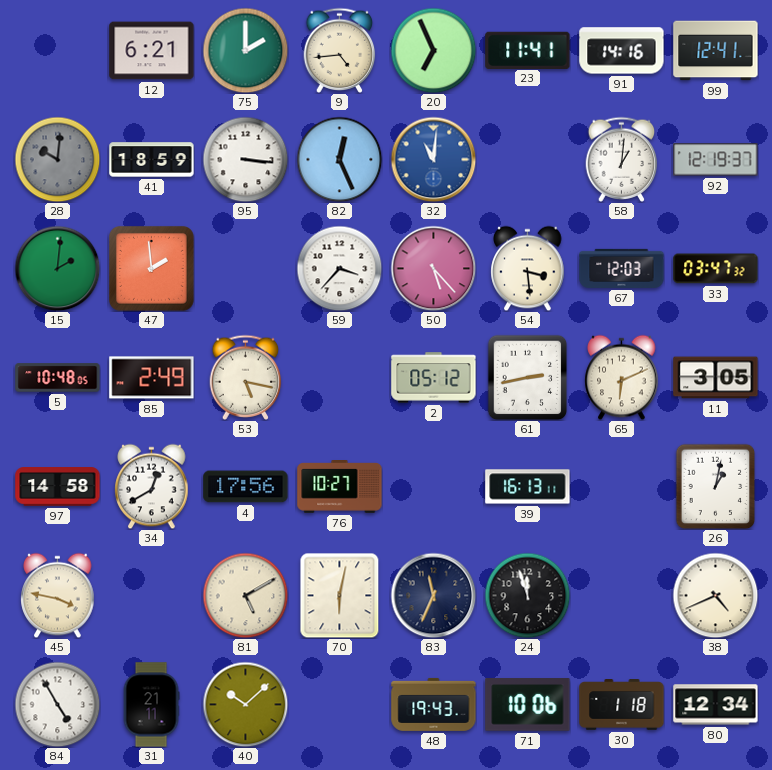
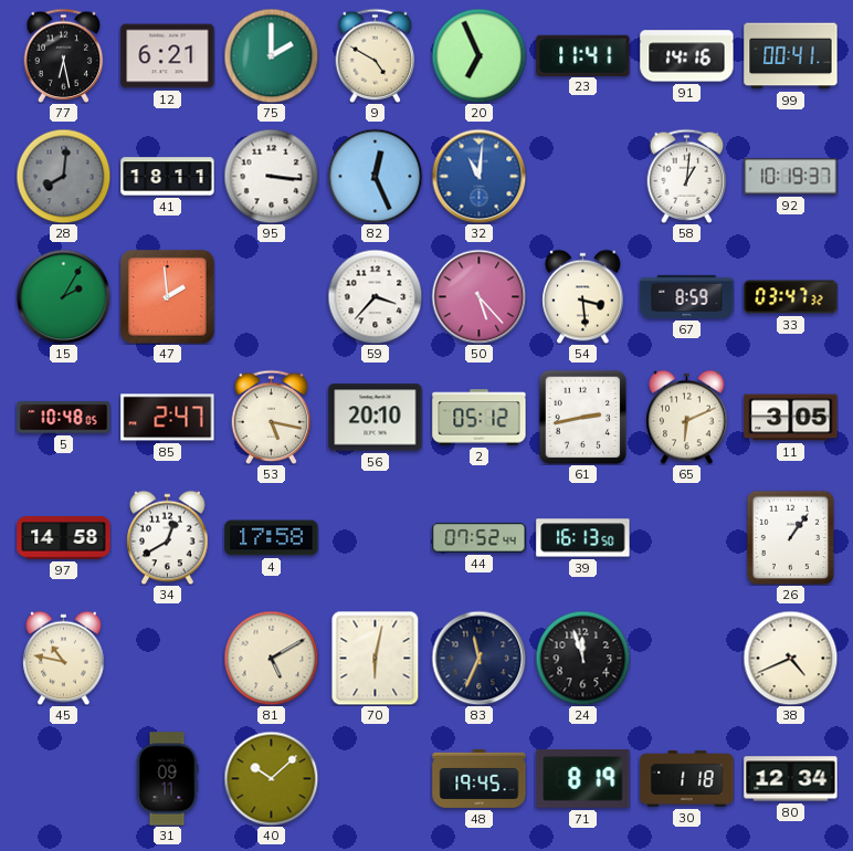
77: none -> 6:28 (64, 55)
9: 4:44 -> 4:50 (376, 55)
99: 12:41 -> 00:41 (791, 56)
28: 10:01 -> 8:01 (63, 176)
41: 18:59 -> 18:11 (168, 177)
92: 12:19 -> 10:19 (791, 177)
15: 2:01 -> 2:05 (63, 296)
67: 12:03 -> 8:59 (687, 296)
85: 2:49 -> 2:47 (168, 418)
56: none -> 20:10 (376, 418)
4: 17:56 -> 17:58 (272, 538)
76: 10:27 -> none (340, 487)
44: none -> 07:52 (480, 538)
39: 16:13:11 -> 16:13:50 (583, 538)
26: 1:02 -> 1:06 (791, 537)
45: 3:47 -> 10:47 (64, 658)
84: 4:55 -> none (57, 704)
31: 21:11 -> 09:11 (167, 779)
48: 19:43 -> 19:45 (480, 778)
71: 10:06 -> 8:19 (583, 779)
